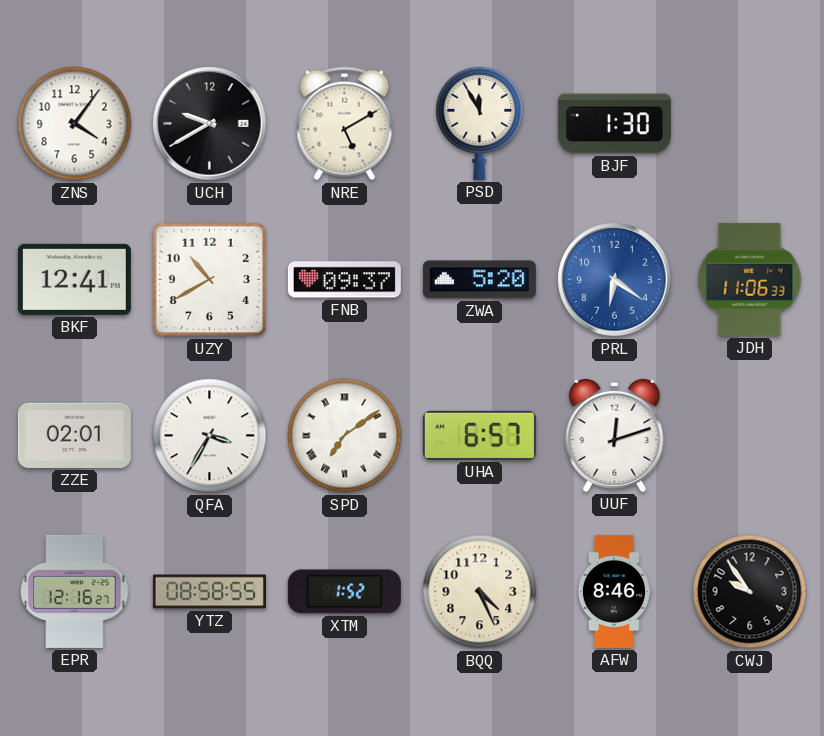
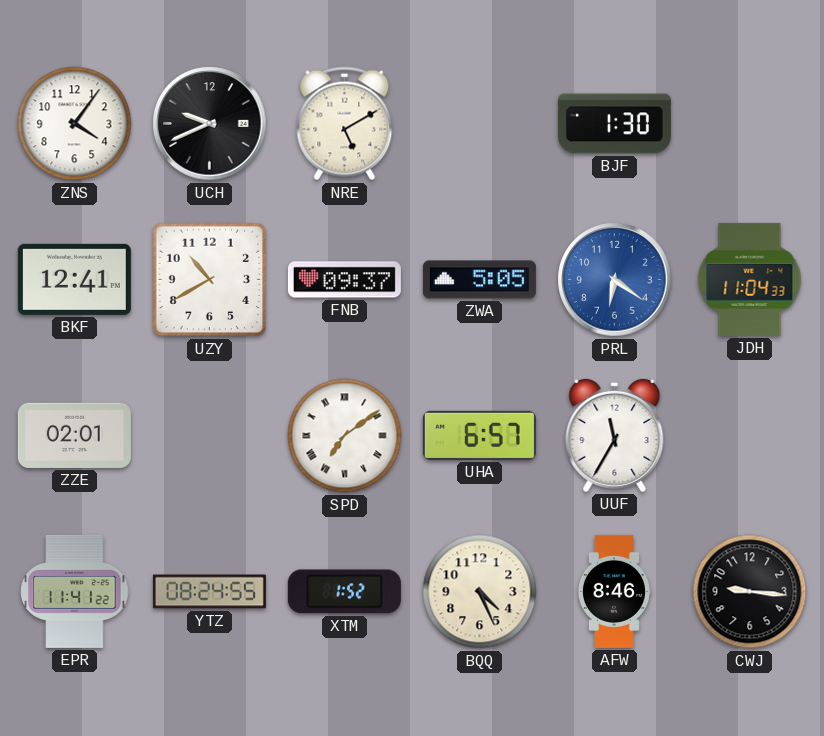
UCH: 9:40 -> 9:41 (210, 124)
PSD: 11:55 -> none (480, 123)
ZWA: 5:20 -> 5:05 (479, 280)
JDH: 11:06 -> 11:04 (750, 279)
QFA: 3:35 -> none (210, 436)
UUF: 12:12 -> 11:35 (615, 435)
EPR: 12:16 -> 11:41 (75, 591)
YTZ: 08:58 -> 08:24 (209, 592)
CWJ: 9:54 -> 9:16 (750, 592)
